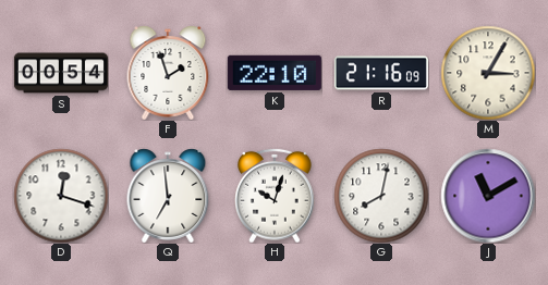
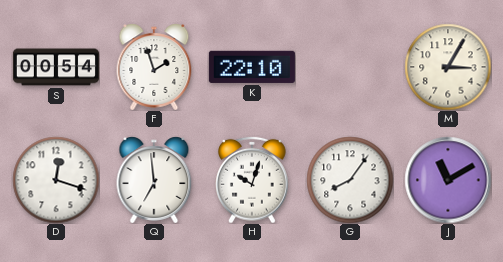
R: 21:16 -> none (381, 73)
G: 8:02 -> 8:06 (350, 180)
